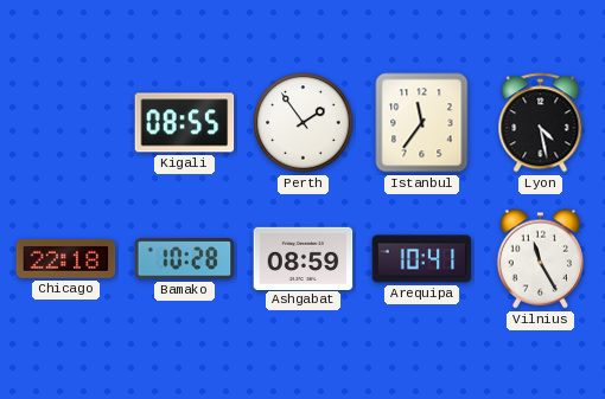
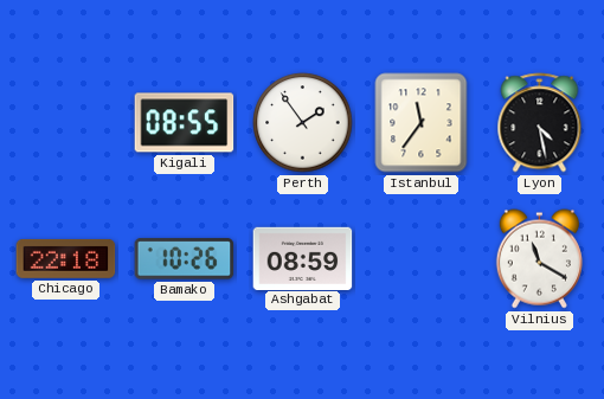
Bamako: 10:28 -> 10:26 (185, 259)
Arequipa: 10:41 -> none (422, 259)
Vilnius: 11:25 -> 11:20 (539, 259)
